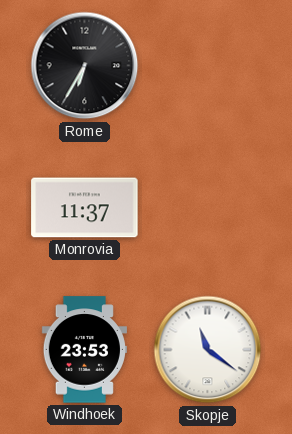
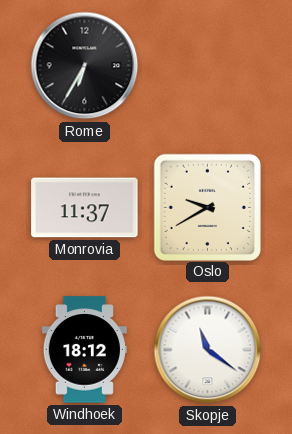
Oslo: none -> 9:40 (207, 207)
Windhoek: 23:53 -> 18:12 (84, 350)
